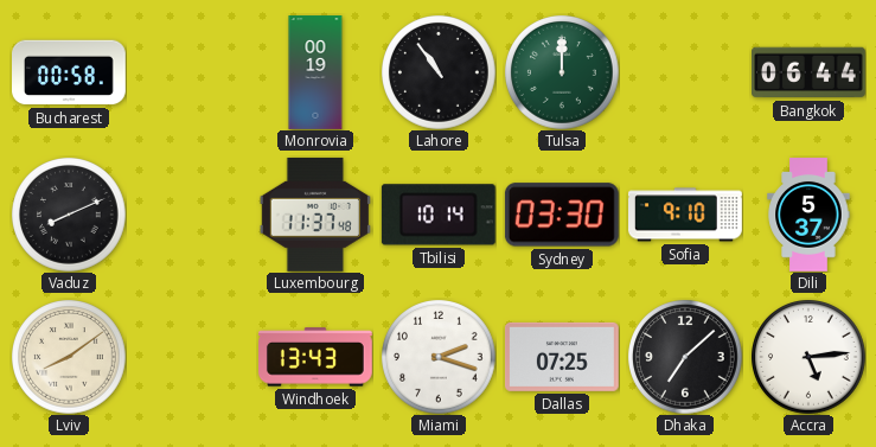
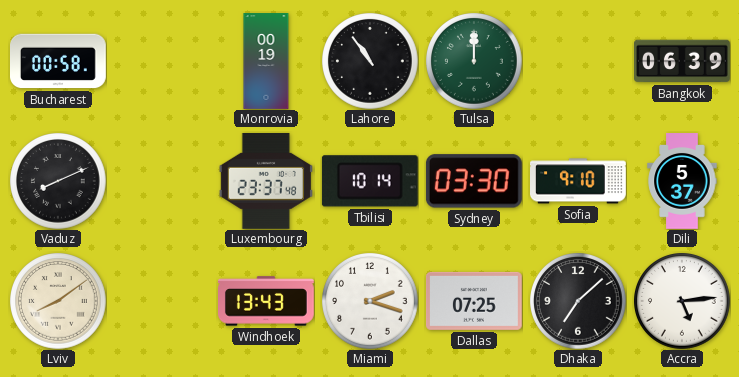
Bangkok: 06:44 -> 06:39 (683, 61)
Luxembourg: 11:37 -> 23:37 (266, 181)
